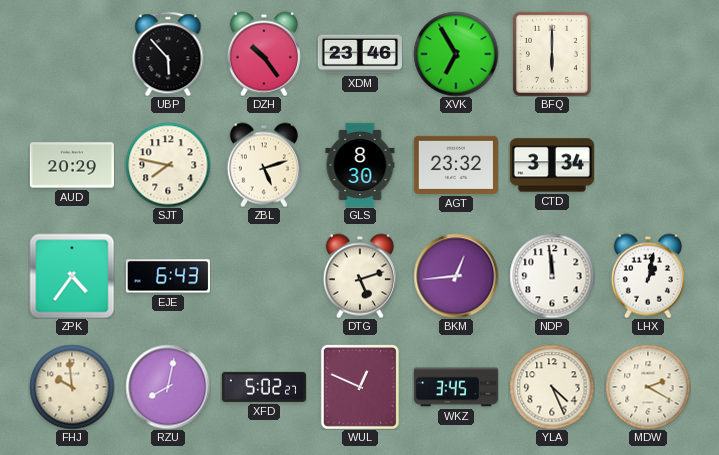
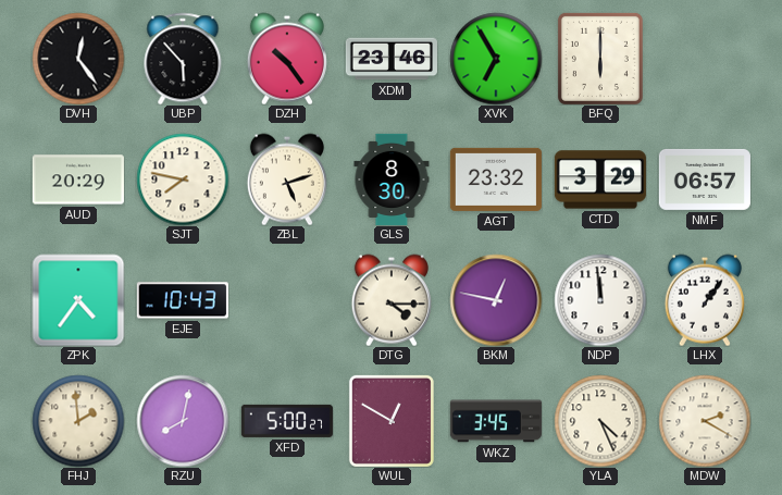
DVH: none -> 12:24 (78, 59)
CTD: 3:34 -> 3:29 (600, 180)
NMF: none -> 06:57 (705, 180)
EJE: 6:43 -> 10:43 (183, 300)
DTG: 5:12 -> 4:15 (392, 300)
BKM: 12:44 -> 12:47 (496, 300)
LHX: 1:02 -> 1:06 (705, 300)
FHJ: 9:59 -> 1:59 (78, 421)
XFD: 5:02 -> 5:00 (287, 421)
WUL: 12:49 -> 12:50 (392, 421)
